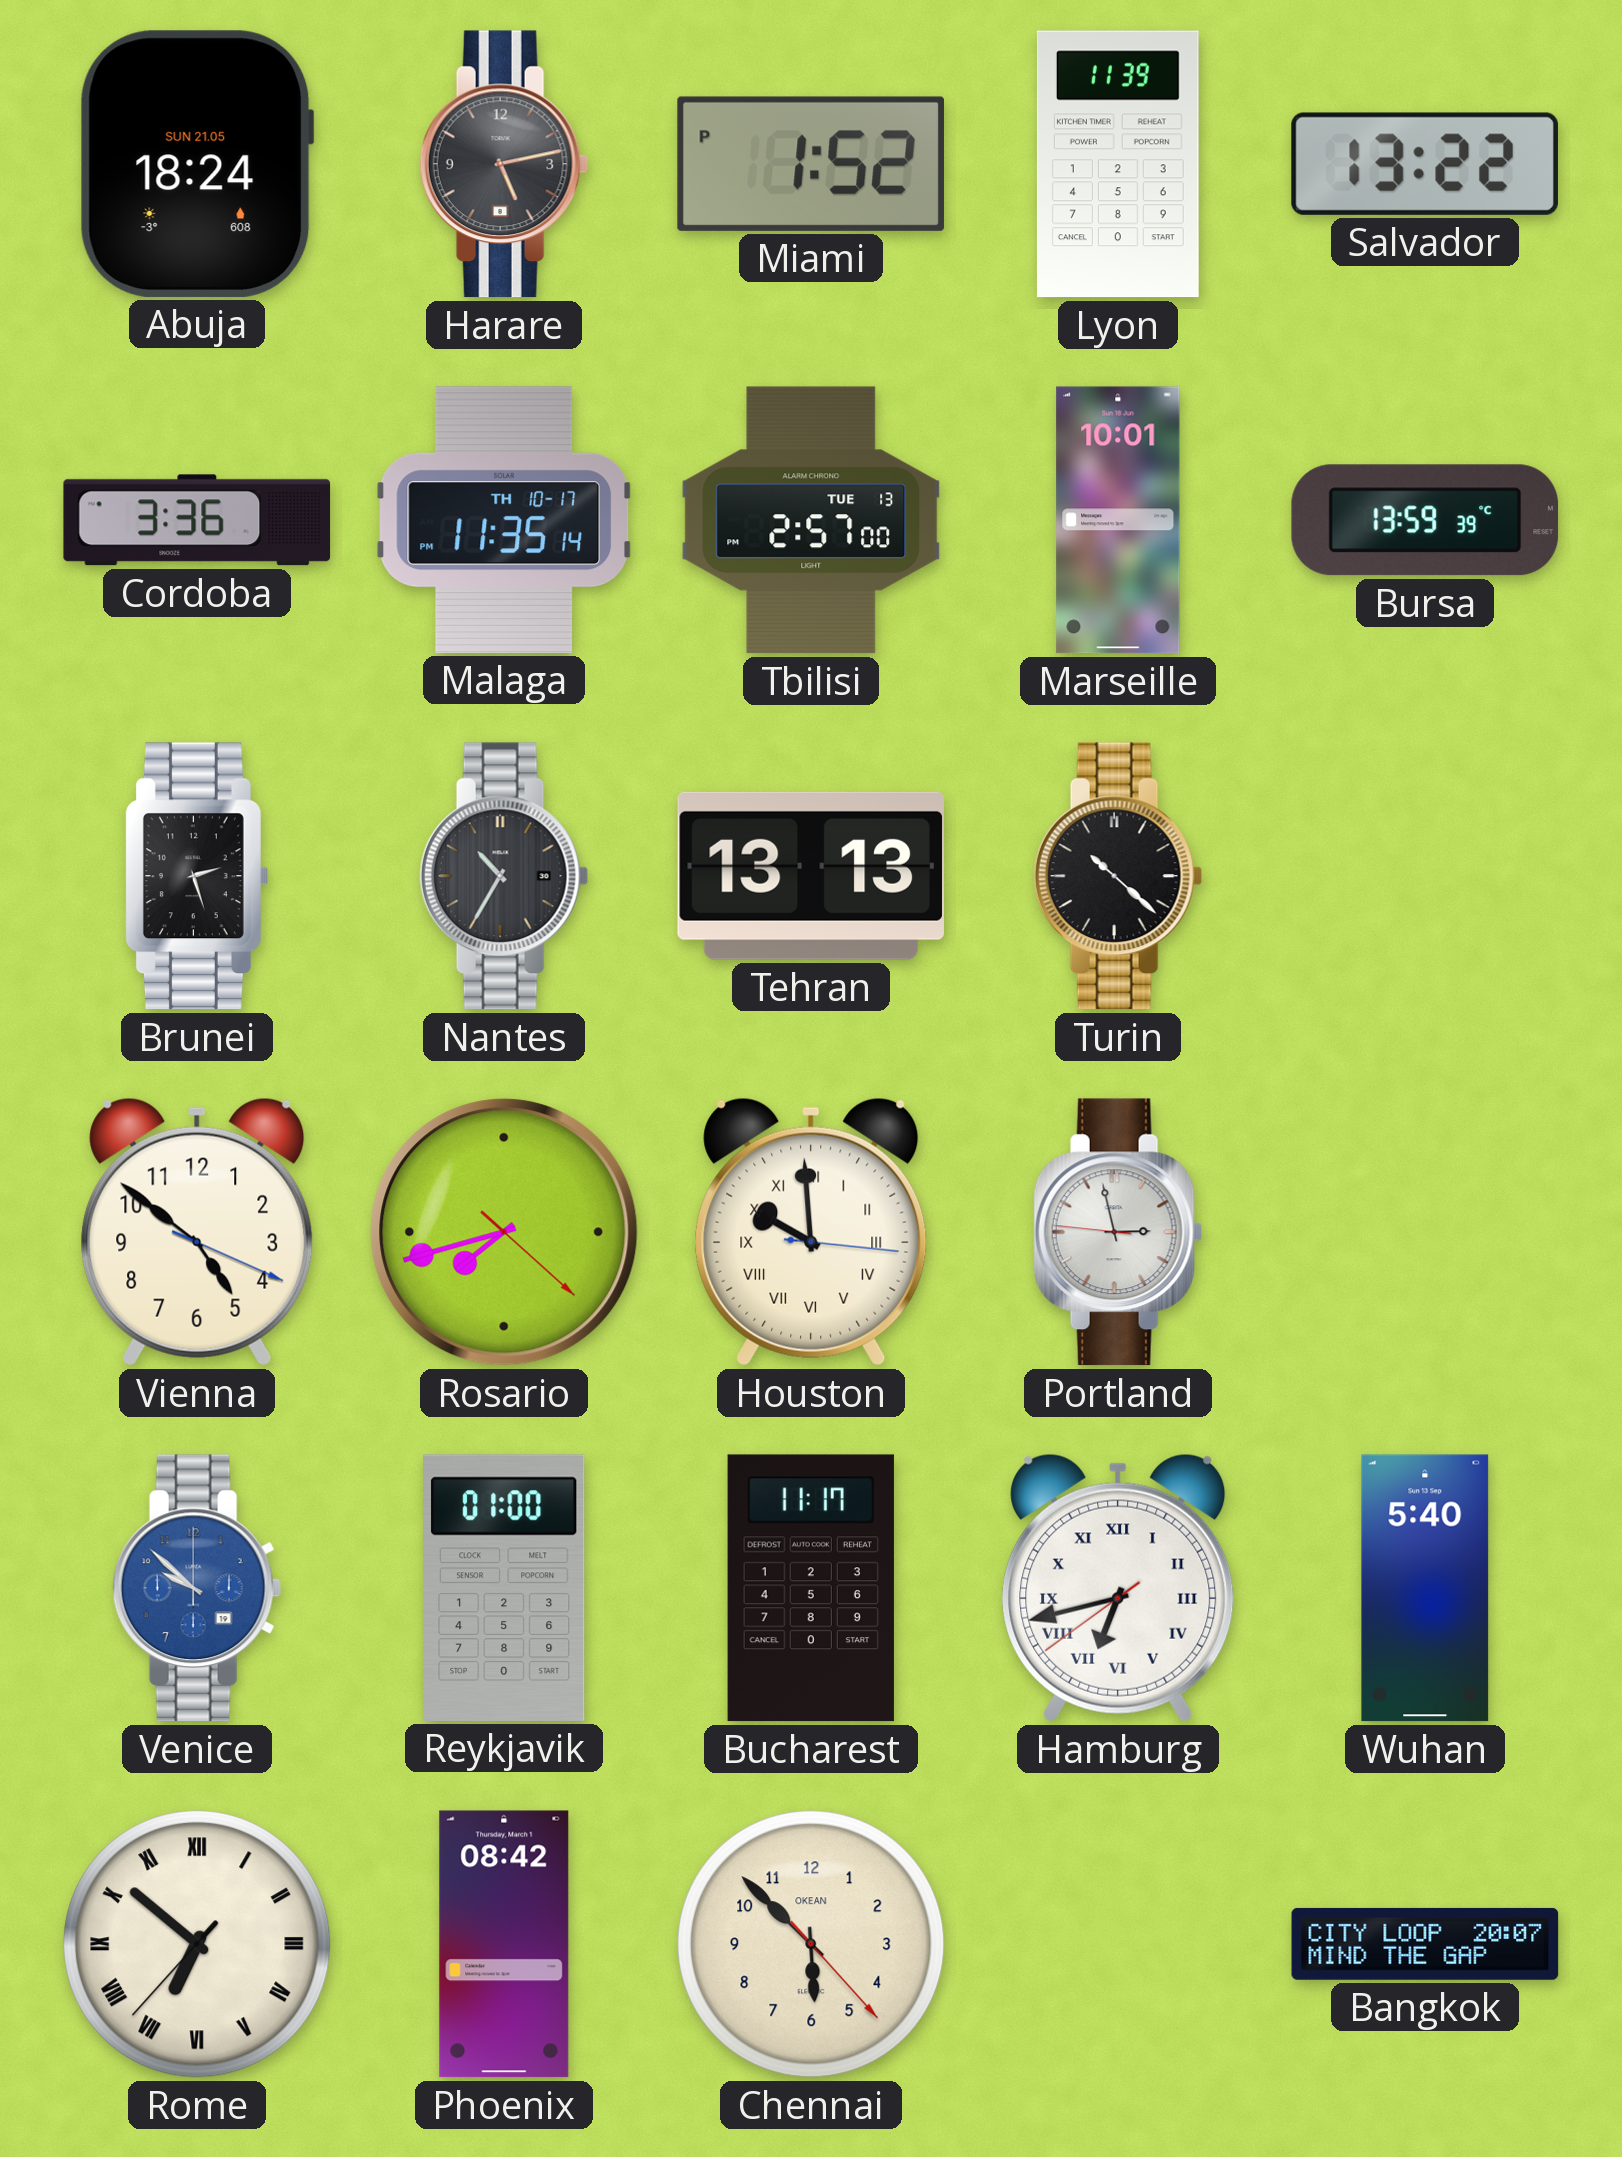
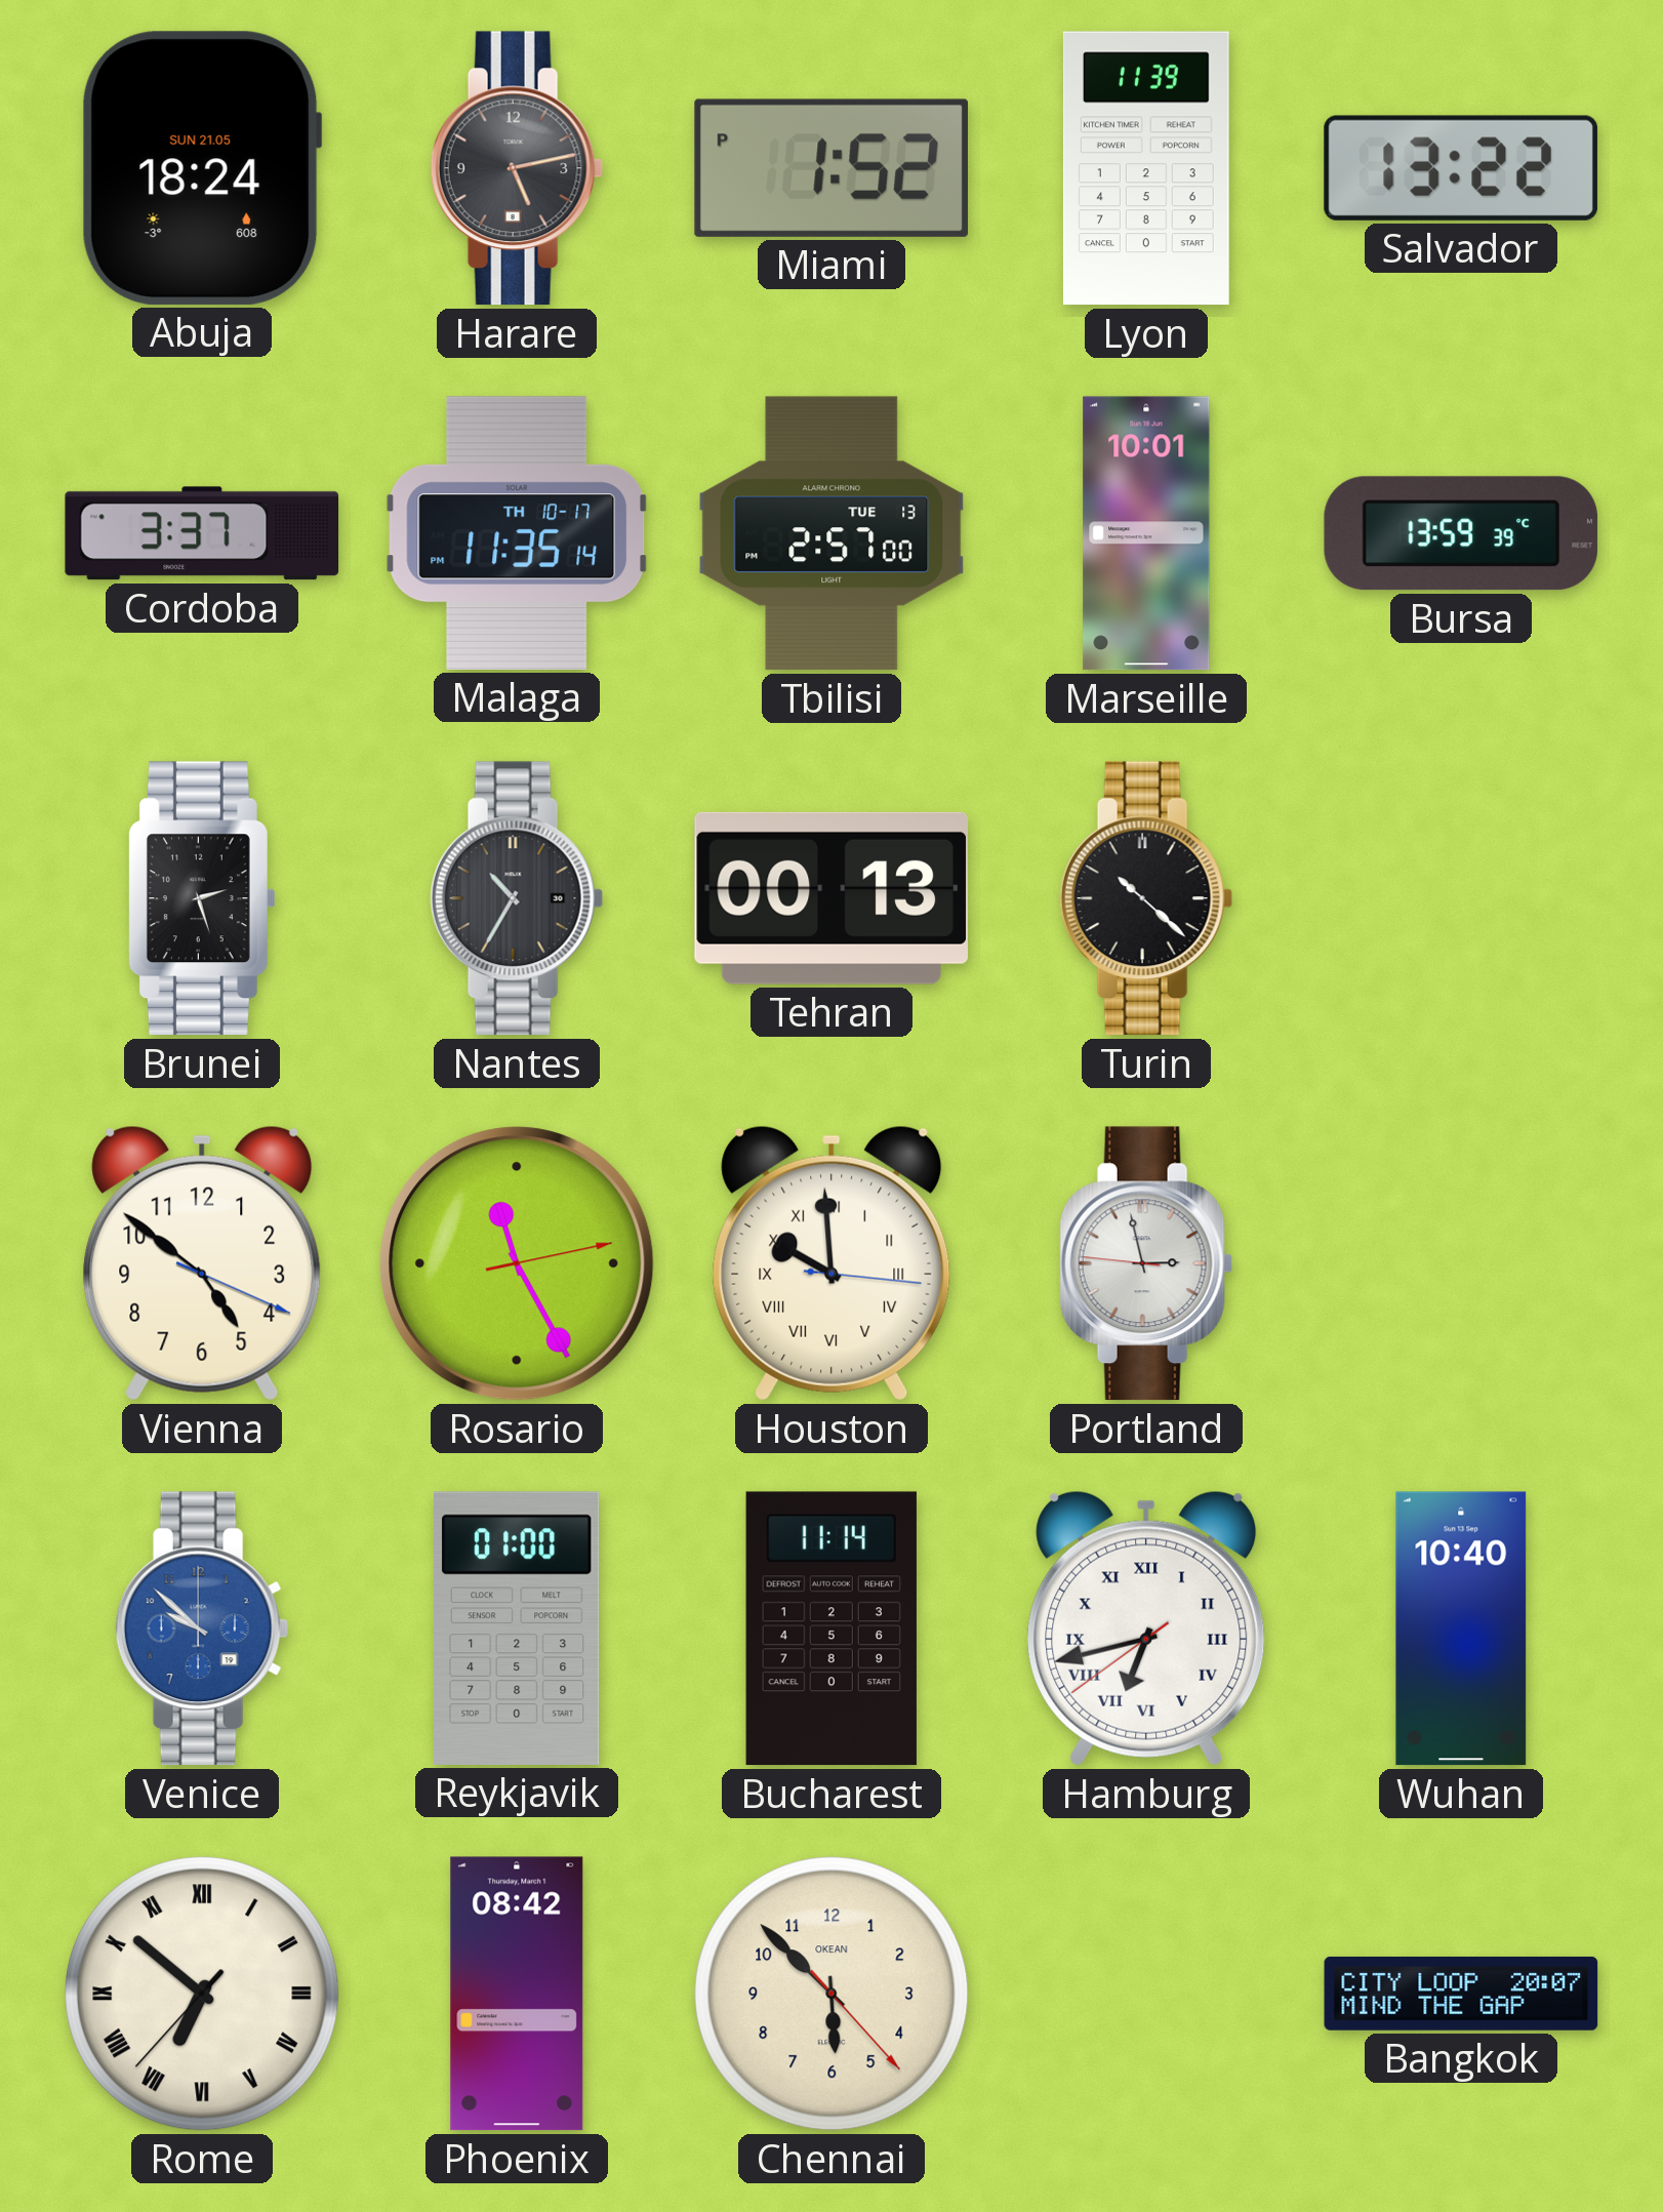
Cordoba: 3:36 -> 3:37 (202, 533)
Tehran: 13:13 -> 00:13 (831, 898)
Rosario: 7:42 -> 11:25 (517, 1263)
Bucharest: 11:17 -> 11:14 (831, 1628)
Wuhan: 5:40 -> 10:40 (1461, 1628)
